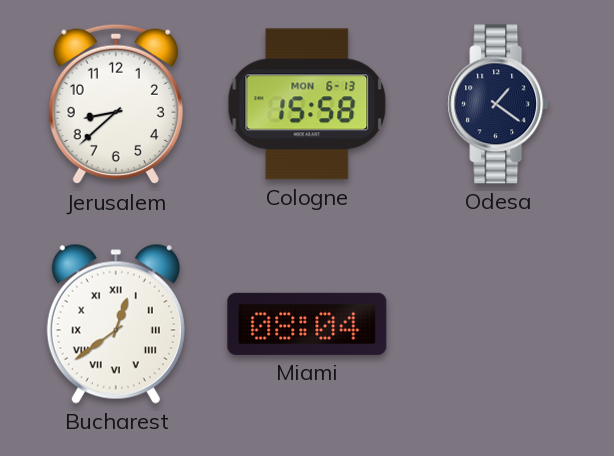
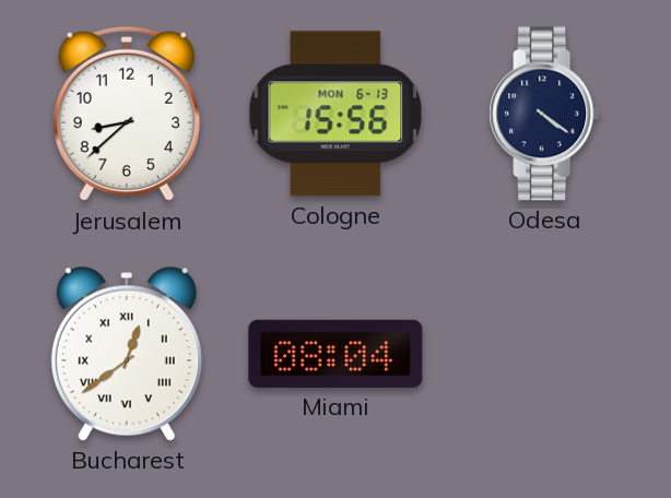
Cologne: 15:58 -> 15:56 (335, 114)
Odesa: 1:21 -> 4:21 (544, 114)
